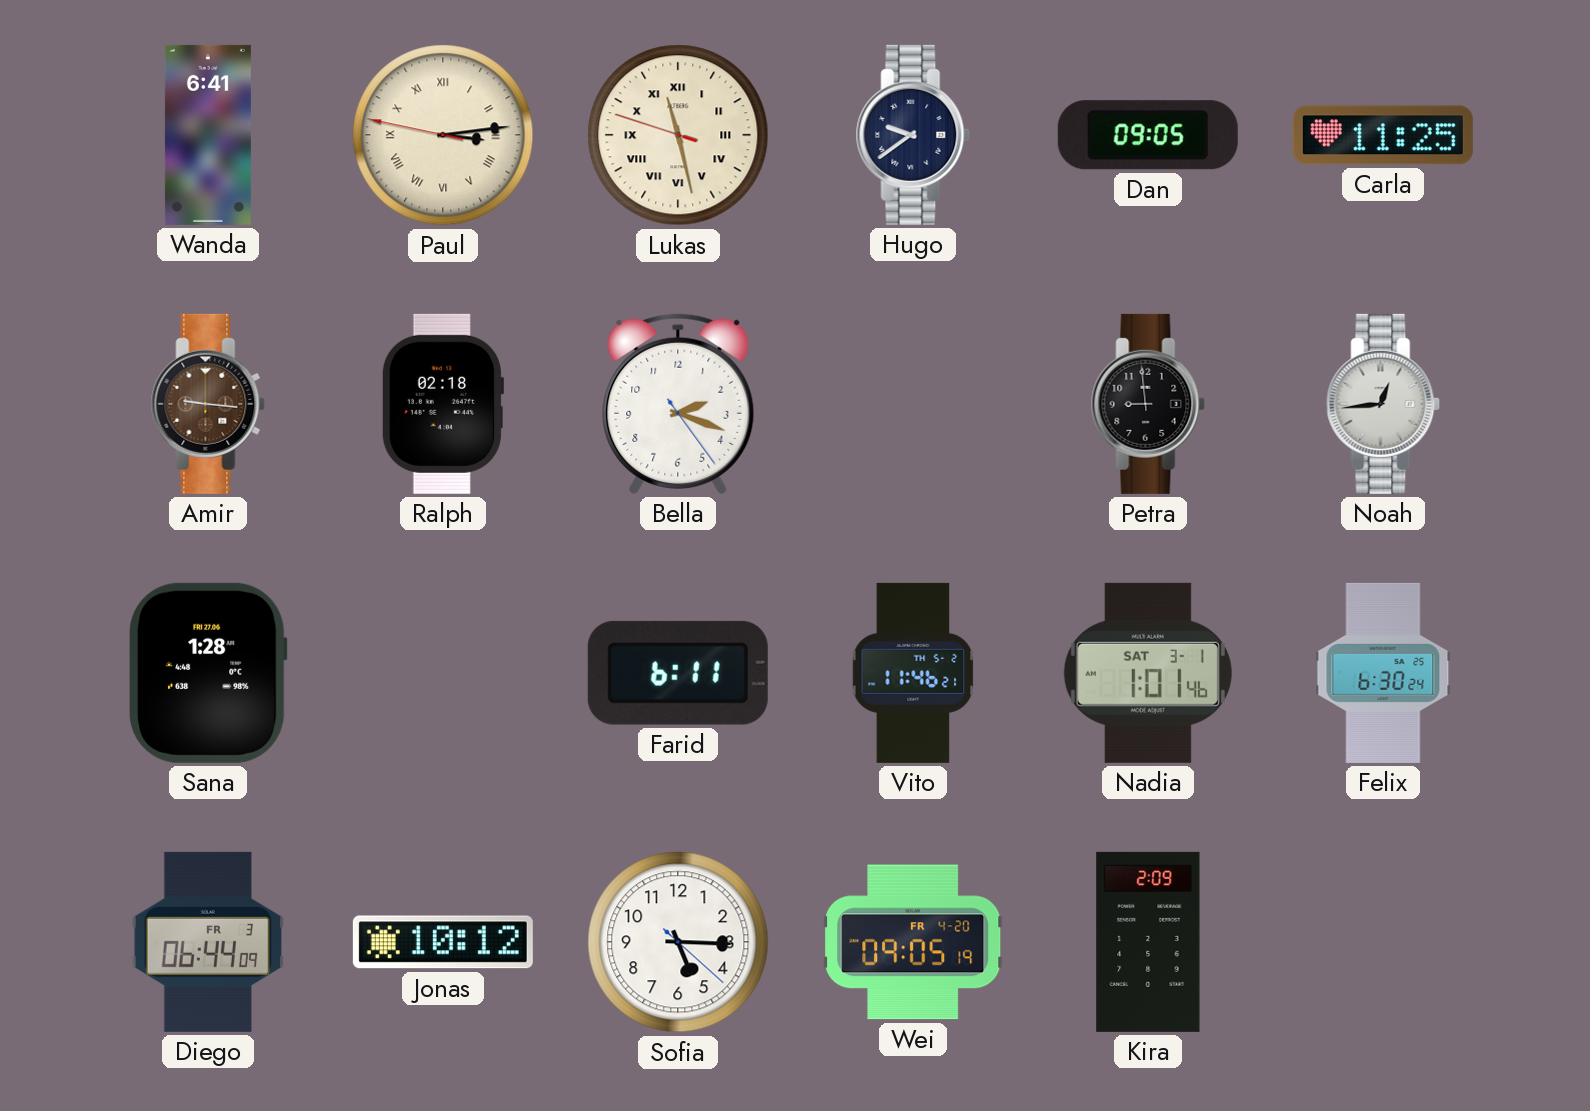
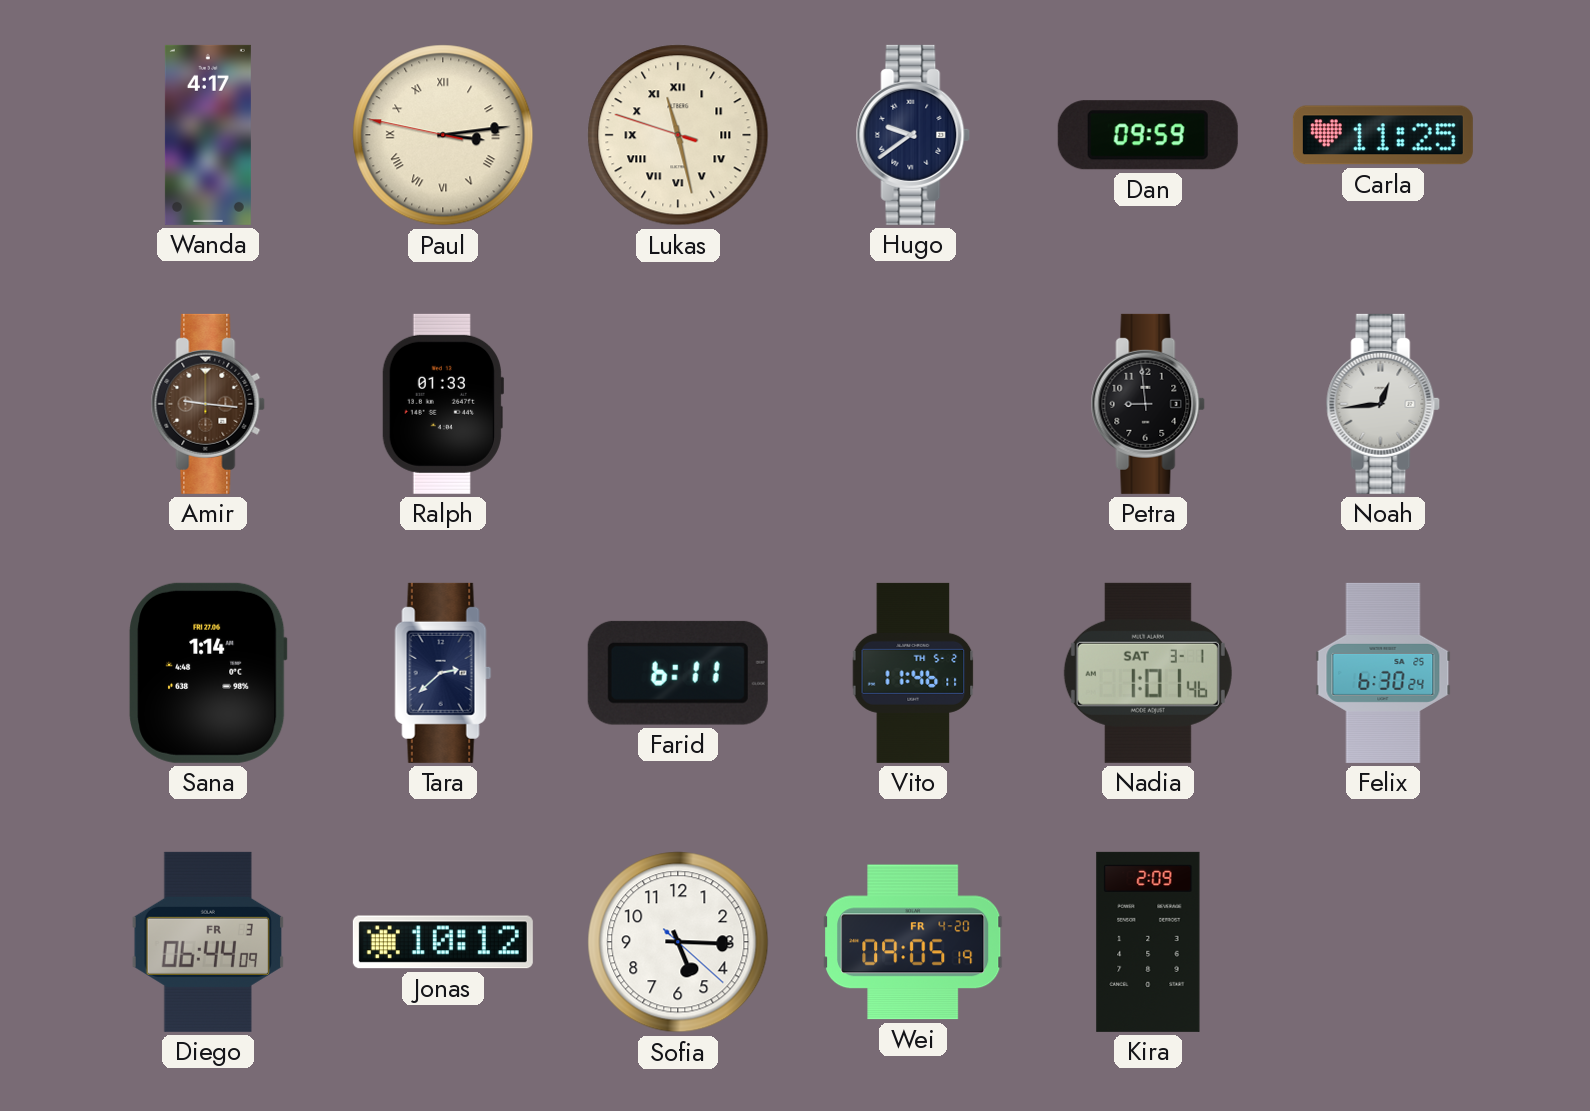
Wanda: 6:41 -> 4:17 (208, 135)
Dan: 09:05 -> 09:59 (1148, 135)
Ralph: 02:18 -> 01:33 (442, 404)
Bella: 2:18 -> none (678, 404)
Sana: 1:28 -> 1:14 (209, 673)
Tara: none -> 2:38 (443, 673)
Vito: 11:46:21 -> 11:46:11 (913, 673)
